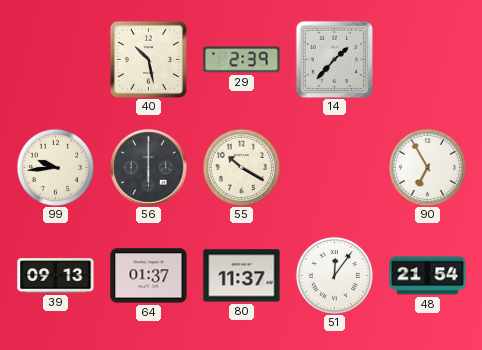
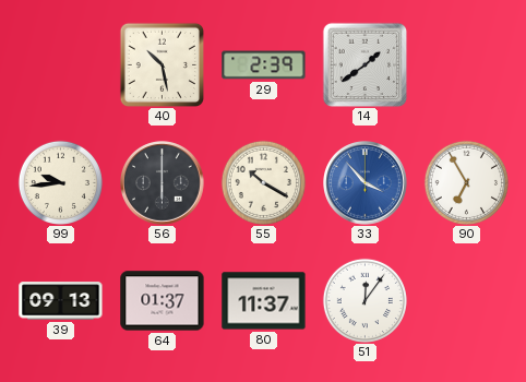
14: 1:37 -> 1:39 (364, 64)
33: none -> 3:53 (366, 183)
48: 21:54 -> none (428, 276)
